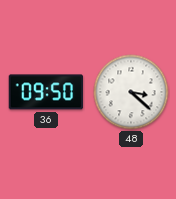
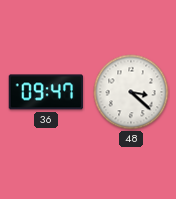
36: 09:50 -> 09:47 (46, 92)
